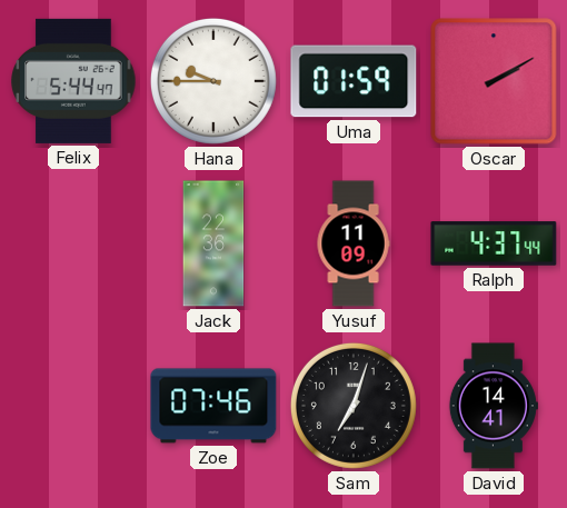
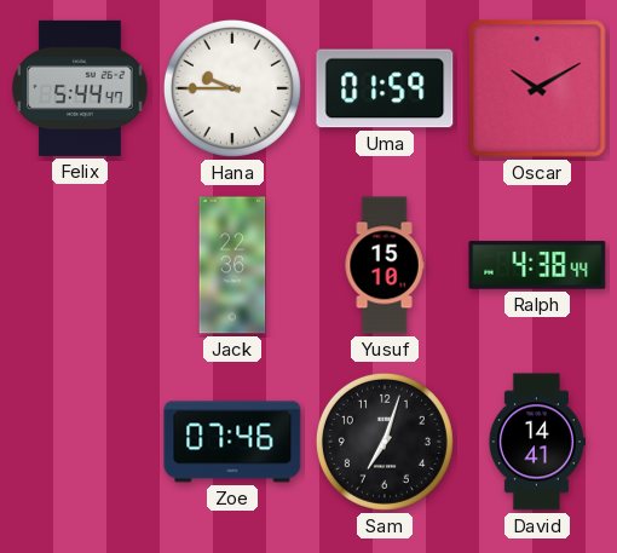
Oscar: 2:10 -> 10:10 (537, 88)
Yusuf: 11:09 -> 15:10 (385, 265)
Ralph: 4:37 -> 4:38 (537, 265)
